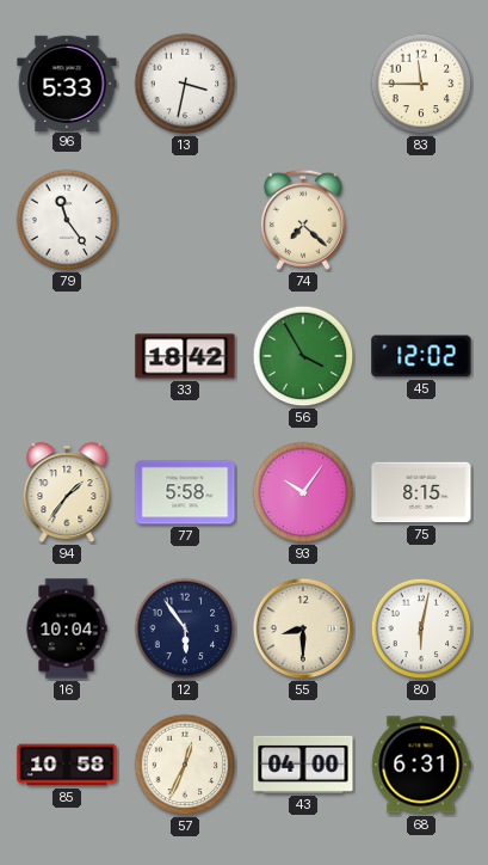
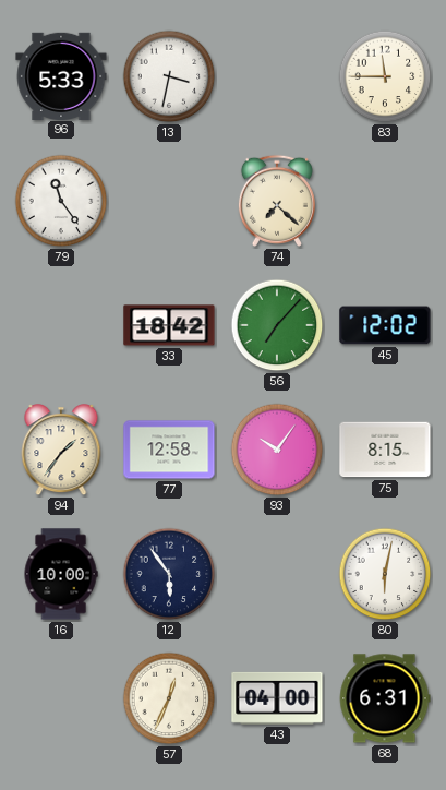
56: 3:55 -> 7:07 (277, 325)
77: 5:58 -> 12:58 (169, 450)
16: 10:04 -> 10:00 (61, 574)
55: 8:30 -> none (303, 628)
85: 10:58 -> none (67, 765)
